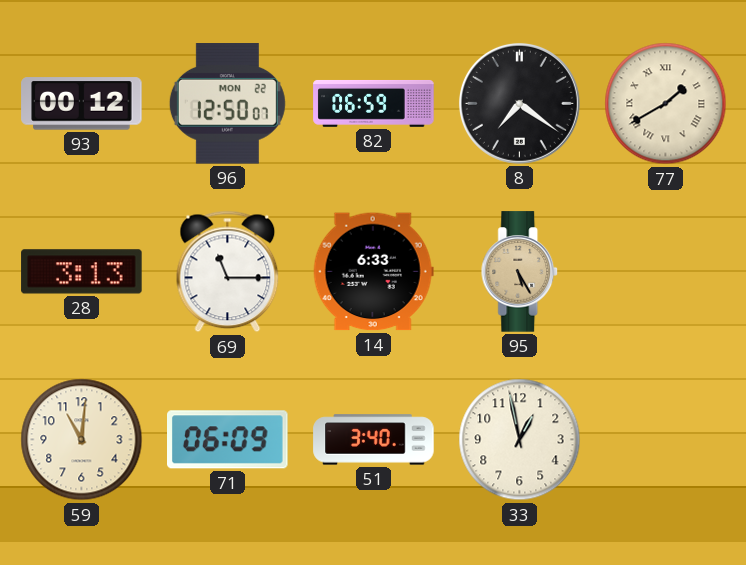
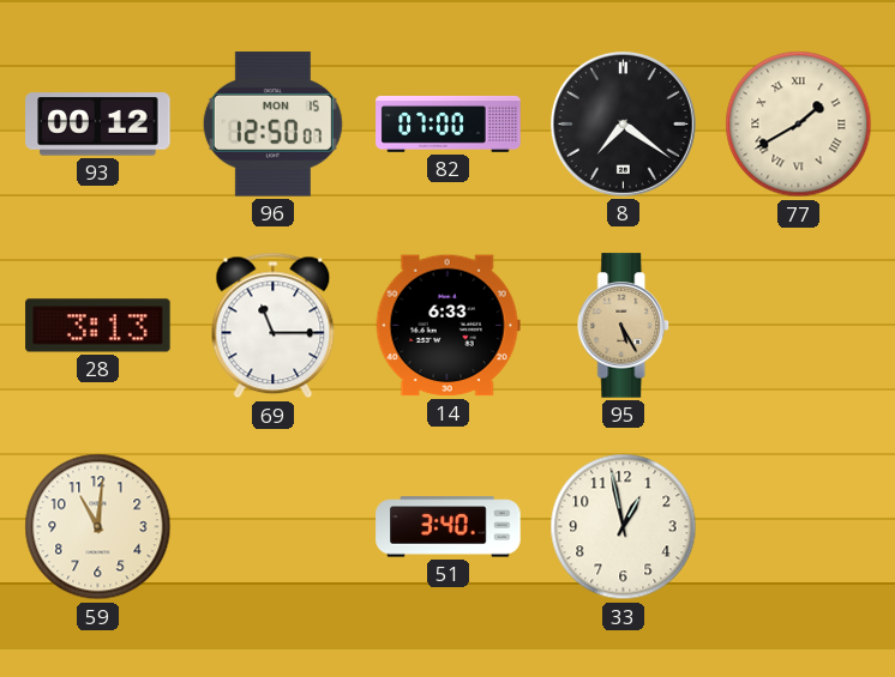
96 date: MON 22 -> MON 15 (272, 125)
82: 06:59 -> 07:00 (449, 123)
71: 06:09 -> none (228, 440)
